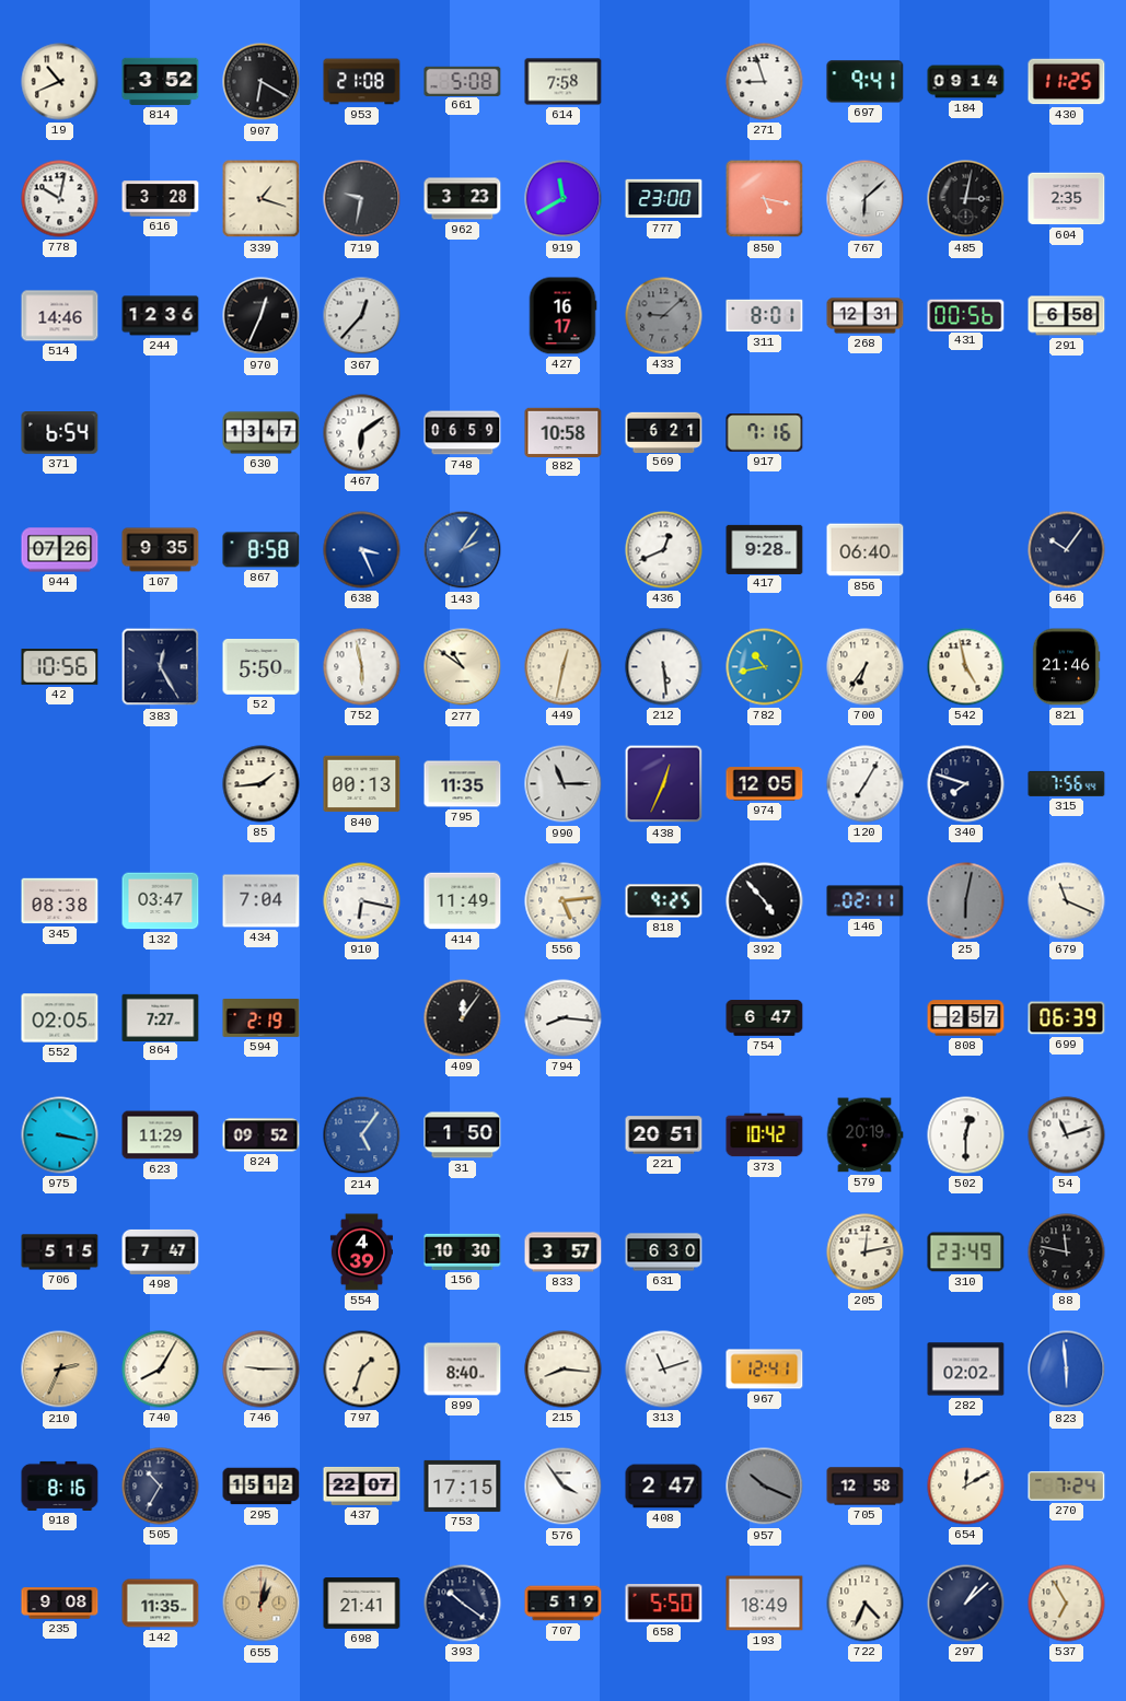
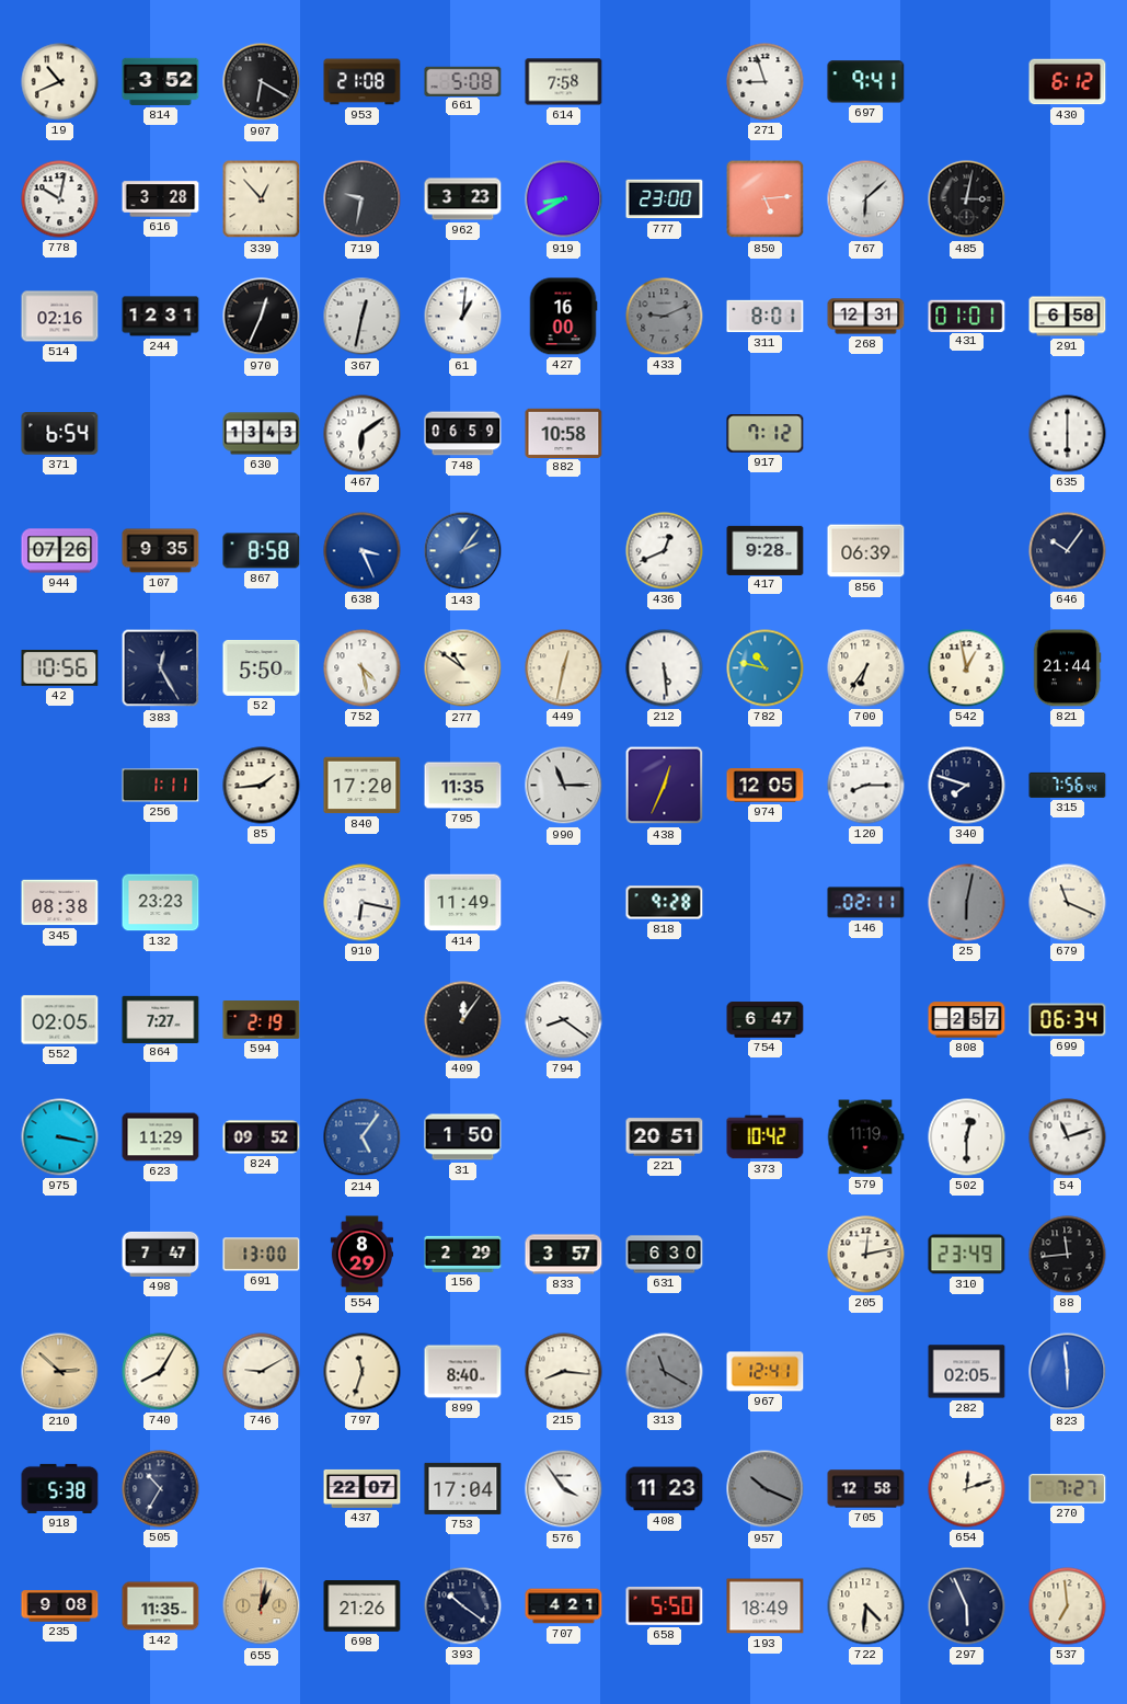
184: 09:14 -> none (966, 82)
430: 11:25 -> 6:12 (1068, 82)
339: 1:18 -> 12:53 (262, 199)
919: 11:40 -> 8:40 (564, 199)
850: 5:17 -> 5:14 (766, 199)
604: 2:35 -> none (1067, 199)
514: 14:46 -> 02:16 (60, 317)
244: 12:36 -> 12:31 (161, 317)
367: 12:37 -> 12:32 (363, 317)
61: none -> 1:01 (463, 317)
427: 16:17 -> 16:00 (563, 317)
433: 9:08 -> 9:11 (665, 317)
431: 00:56 -> 01:01 (967, 316)
630: 13:47 -> 13:43 (262, 434)
569: 6:21 -> none (664, 432)
917: 7:16 -> 7:12 (766, 434)
635: none -> 6:00 (1068, 434)
856: 06:40 -> 06:39 (866, 551)
752: 5:58 -> 4:28 (363, 668)
782: 10:43 -> 10:47 (766, 668)
542: 4:58 -> 12:58 (967, 668)
821: 21:46 -> 21:44 (1067, 668)
256: none -> 1:11 (161, 786)
840: 00:13 -> 17:20 (363, 786)
120: 7:05 -> 8:15 (866, 786)
132: 03:47 -> 23:23 (161, 903)
434: 7:04 -> none (262, 901)
556: 5:14 -> none (564, 901)
818: 9:25 -> 9:28 (665, 903)
392: 4:53 -> none (765, 901)
794: 8:16 -> 8:21 (564, 1020)
699: 06:39 -> 06:34 (1068, 1020)
579: 20:19 -> 11:19 (865, 1137)
706: 5:15 -> none (60, 1253)
691: none -> 13:00 (262, 1255)
554: 4:39 -> 8:29 (361, 1255)
156: 10:30 -> 2:29 (463, 1254)
88: 11:47 -> 11:44 (1068, 1255)
210: 2:34 -> 2:52 (60, 1372)
746: 9:15 -> 9:10 (262, 1372)
797: 1:33 -> 11:33 (363, 1372)
313: 11:12 -> 11:20 (665, 1372)
313 dial: white -> grey (665, 1372)
282: 02:02 -> 02:05 (967, 1372)
918: 8:16 -> 5:38 (60, 1488)
295: 15:12 -> none (262, 1487)
753: 17:15 -> 17:04 (463, 1488)
408: 2:47 -> 11:23 (665, 1489)
654: 12:10 -> 12:12 (967, 1489)
270: 7:24 -> 7:27 (1068, 1488)
698: 21:41 -> 21:26 (363, 1606)
707: 5:19 -> 4:21 (564, 1606)
722: 4:34 -> 4:31 (866, 1606)
297: 1:08 -> 5:56 (967, 1606)
537: 6:55 -> 6:59 (1068, 1606)
